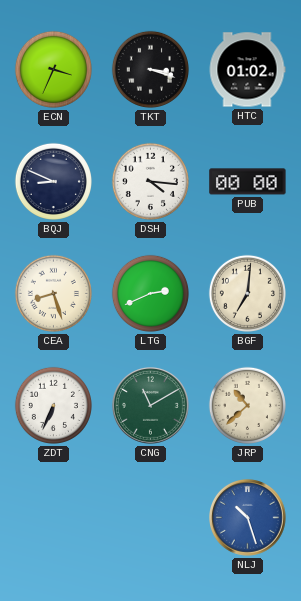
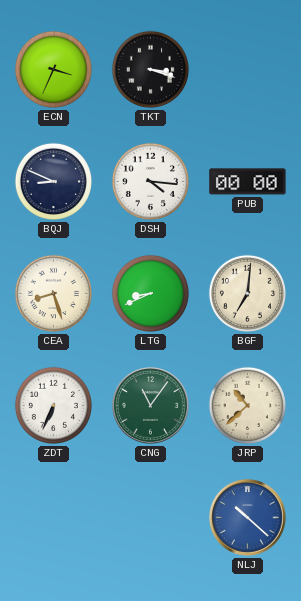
HTC: 01:02 -> none (247, 70)
LTG: 2:41 -> 8:41 (150, 293)
CNG: 11:10 -> 11:06 (151, 406)
NLJ: 10:27 -> 10:22 (248, 518)
